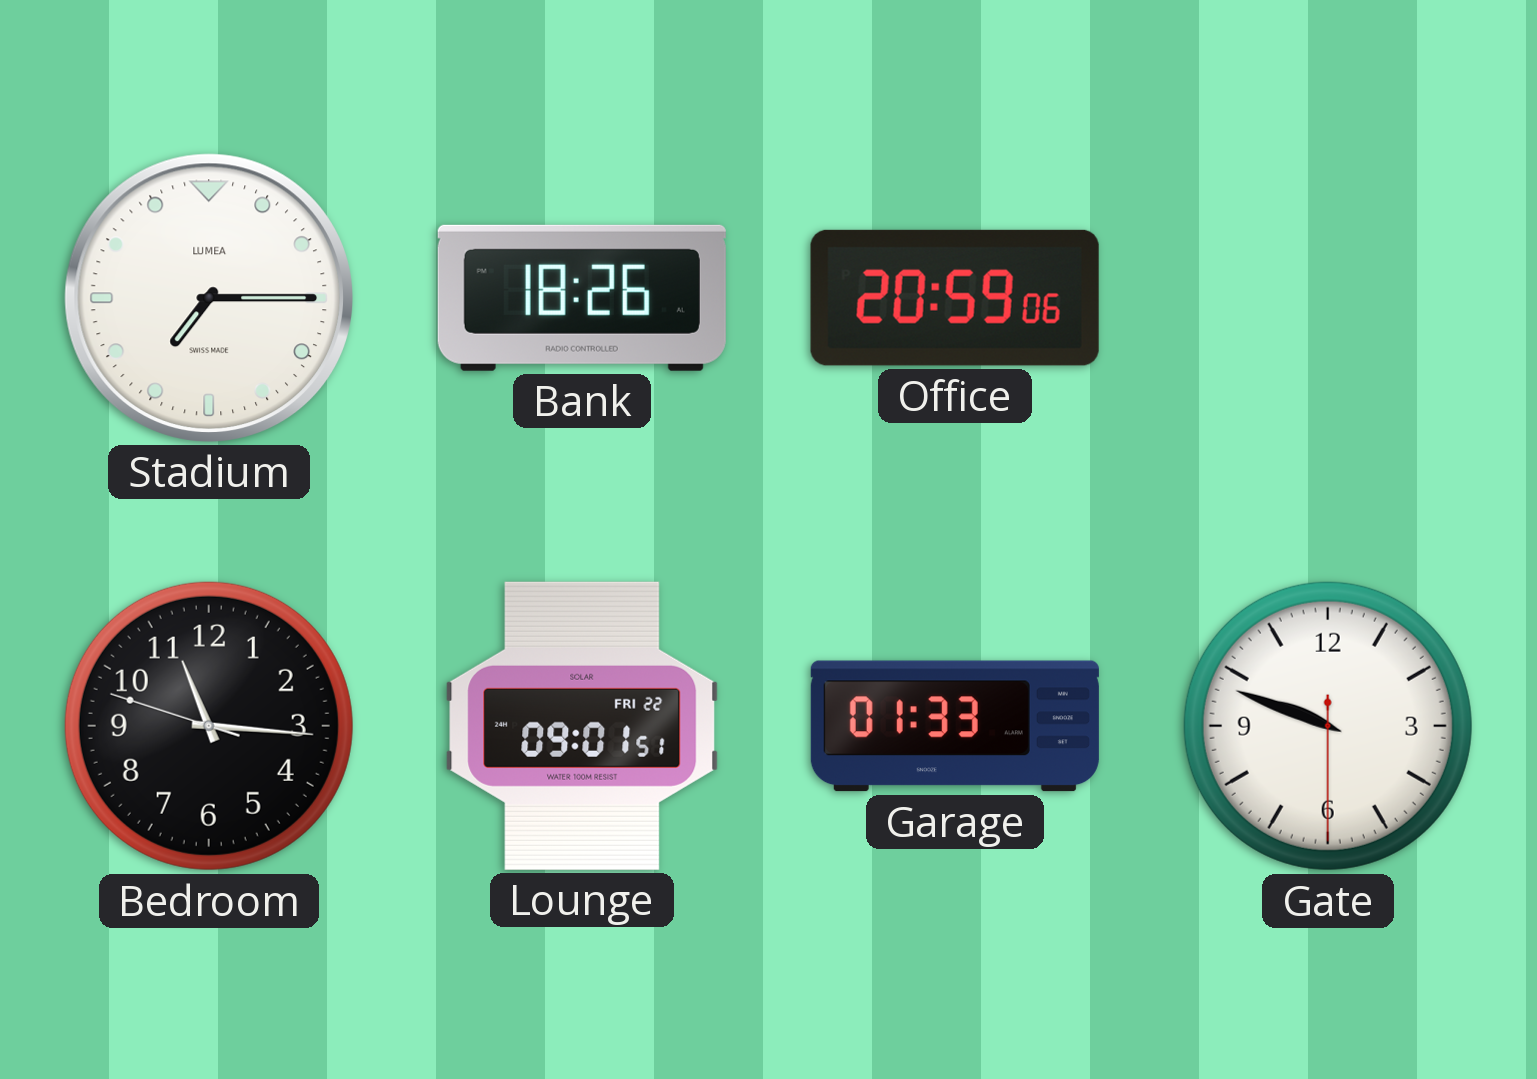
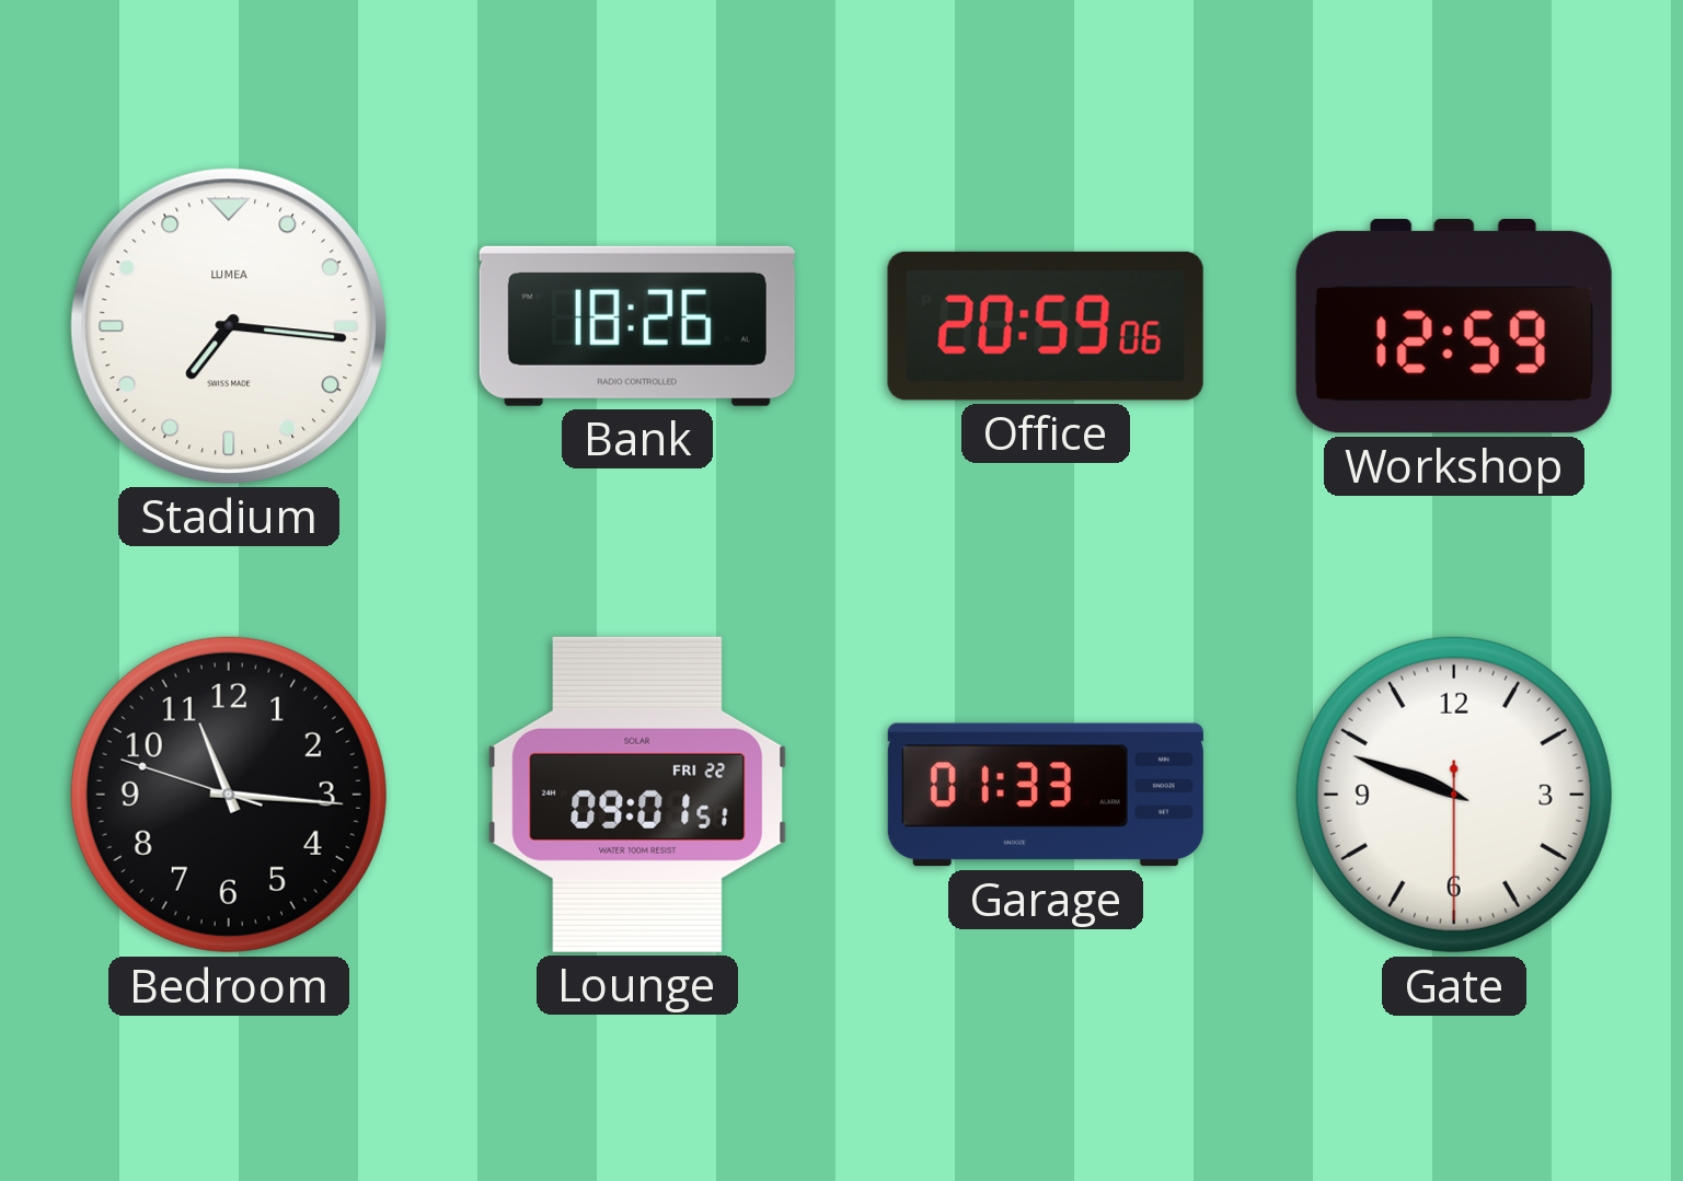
Stadium: 7:15 -> 7:16 (229, 326)
Workshop: none -> 12:59 (1454, 327)
